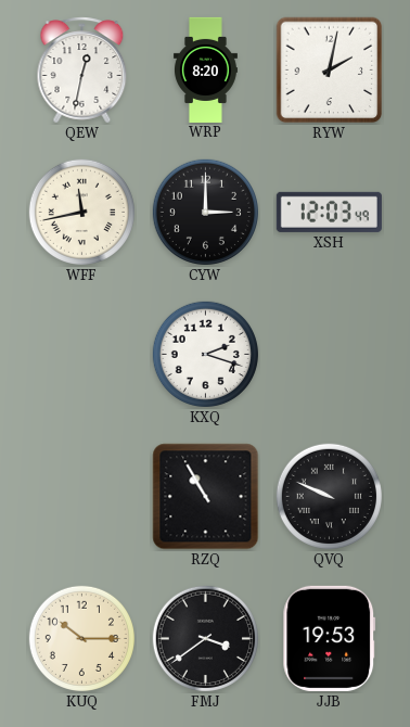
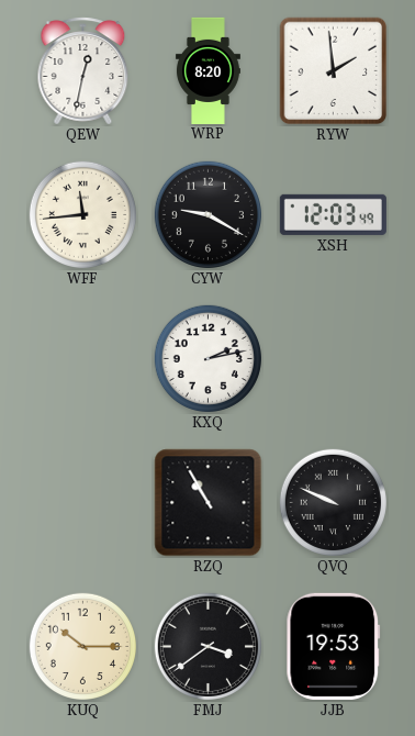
RYW: 2:02 -> 1:59 (334, 71)
WFF: 11:43 -> 11:44 (82, 214)
CYW: 3:00 -> 9:20 (207, 214)
KXQ: 2:18 -> 2:13 (207, 358)
